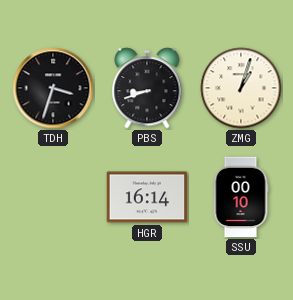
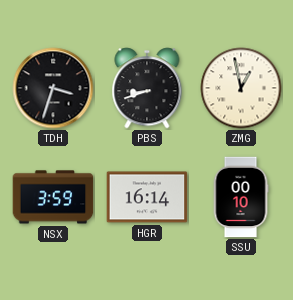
ZMG: 1:03 -> 12:58 (241, 88)
NSX: none -> 3:59 (53, 197)
